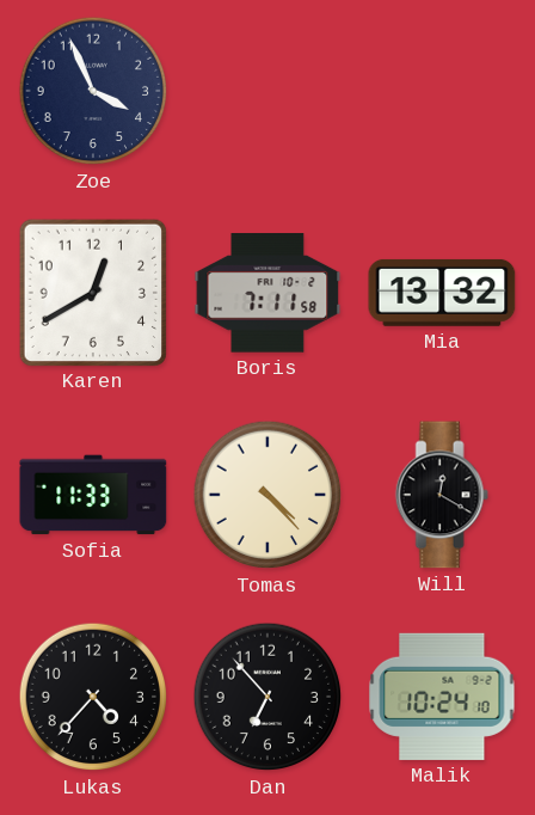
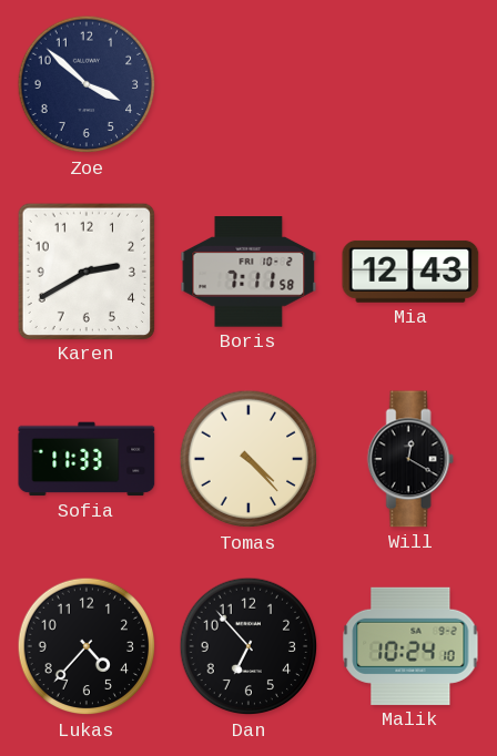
Zoe: 3:56 -> 3:52 (87, 84)
Karen: 12:40 -> 2:40 (85, 270)
Mia: 13:32 -> 12:43 (410, 272)
